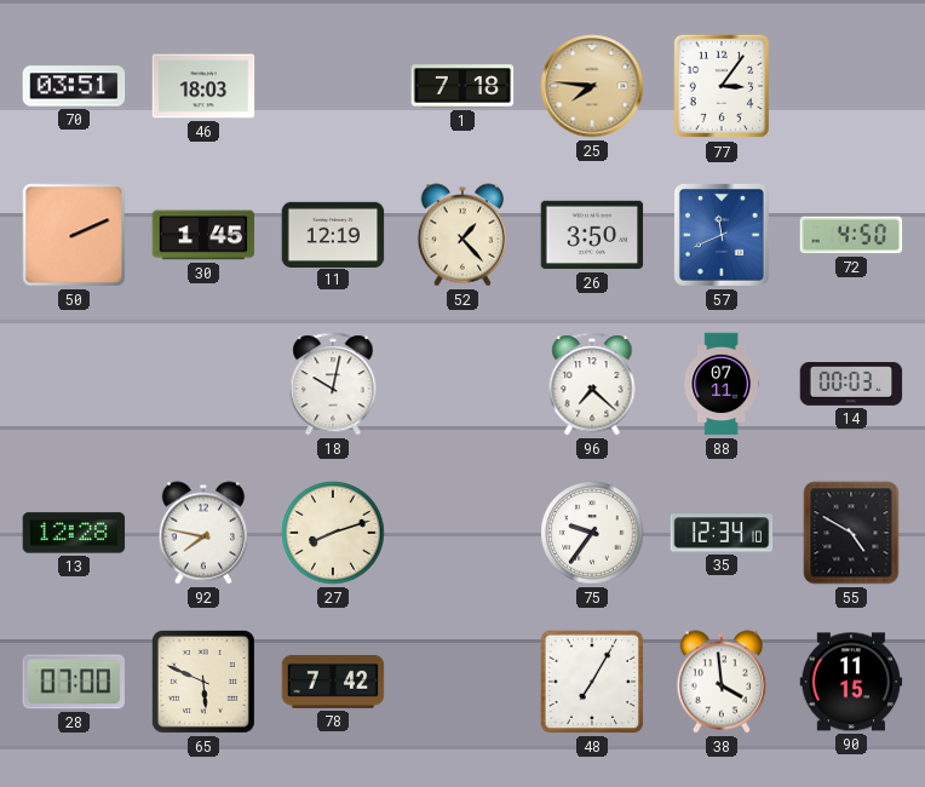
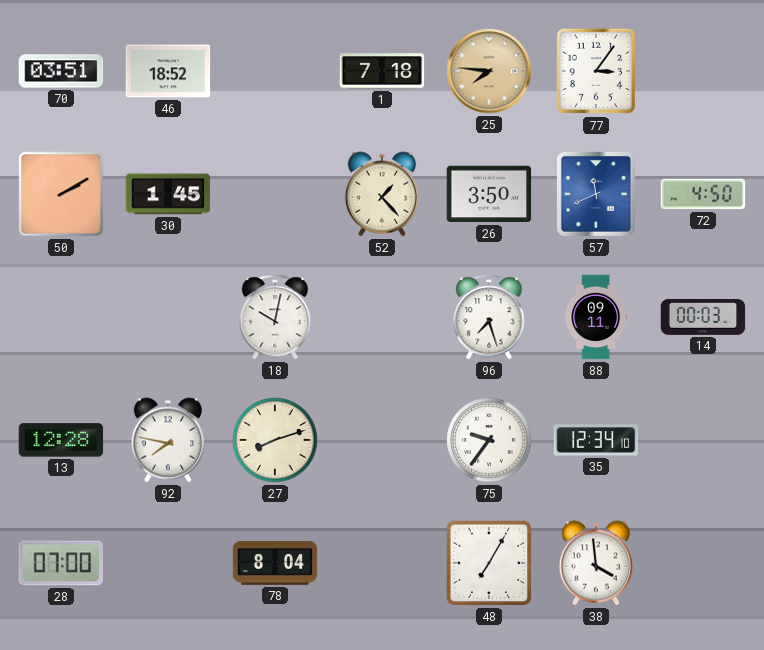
46: 18:03 -> 18:52 (168, 71)
50: 2:11 -> 2:10 (61, 194)
11: 12:19 -> none (333, 234)
96: 7:22 -> 7:27 (489, 317)
88: 07:11 -> 09:11 (595, 317)
55: 4:50 -> none (851, 533)
65: 5:49 -> none (203, 682)
78: 7:42 -> 8:04 (275, 563)
90: 11:15 -> none (851, 682)
